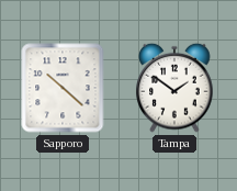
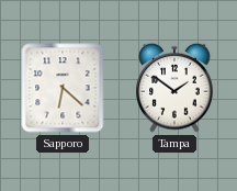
Sapporo: 10:22 -> 6:22 (63, 88)
